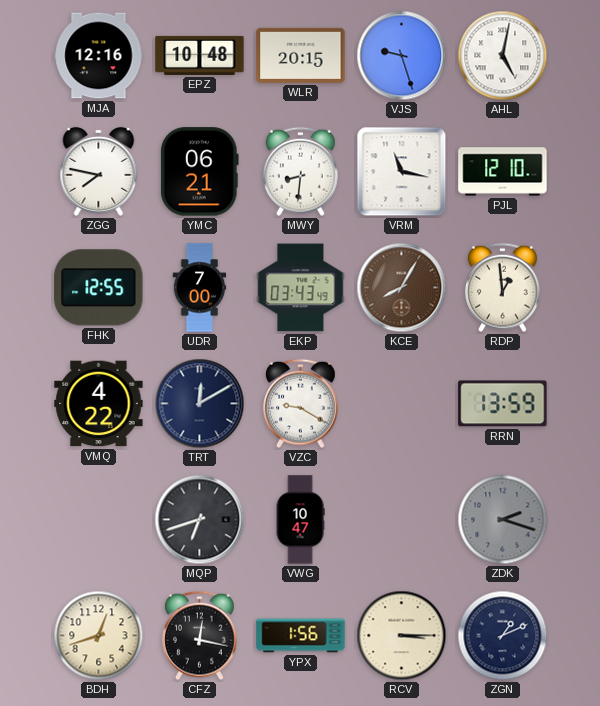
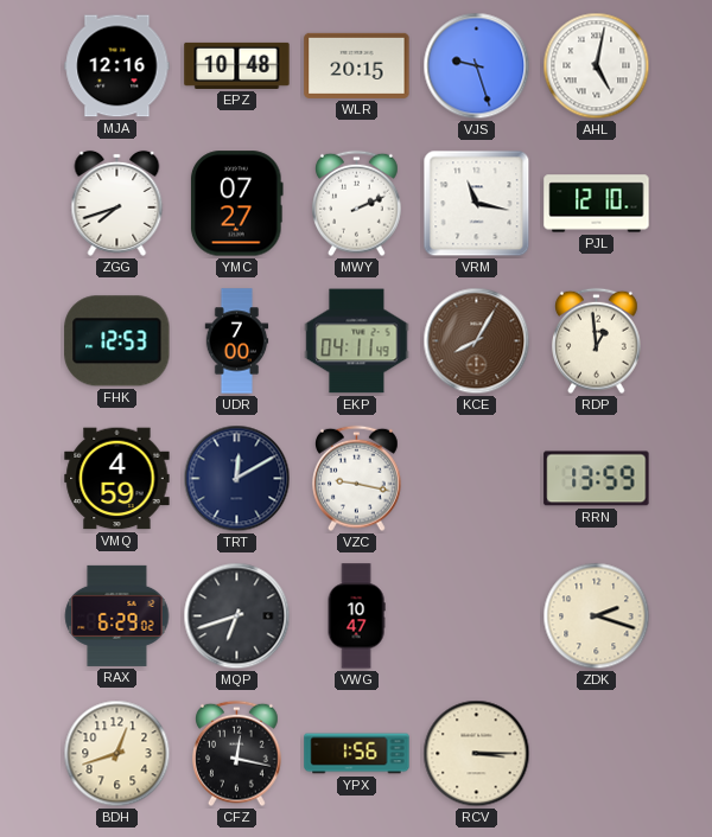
ZGG: 7:47 -> 7:42 (117, 203)
YMC: 06:21 -> 07:27 (236, 204)
MWY: 8:31 -> 2:11 (357, 204)
FHK: 12:55 -> 12:53 (117, 341)
EKP: 03:43 -> 04:11 (357, 341)
VMQ: 4:22 -> 4:59 (117, 479)
VZC: 9:20 -> 9:17 (357, 479)
RAX: none -> 6:29 (117, 615)
ZDK dial: grey -> cream (597, 616)
ZGN: 1:11 -> none (503, 636)
